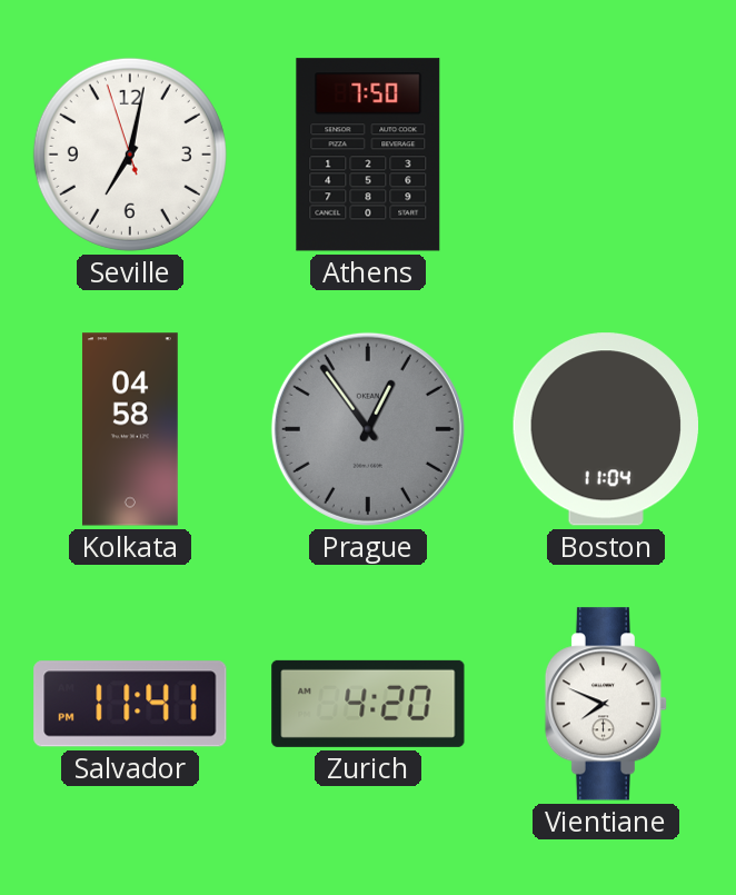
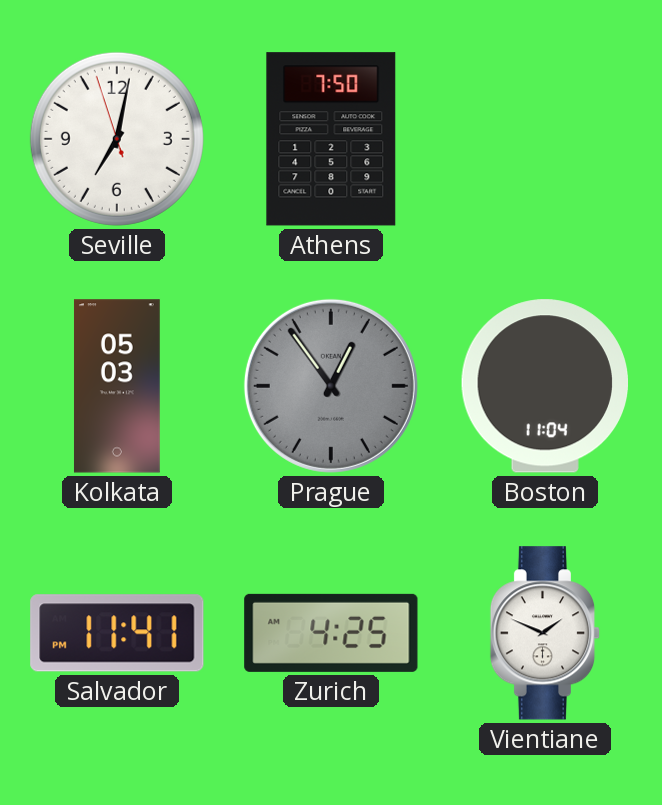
Kolkata: 04:58 -> 05:03 (117, 386)
Zurich: 4:20 -> 4:25 (331, 633)
Vientiane: 7:49 -> 1:49 (545, 633)
